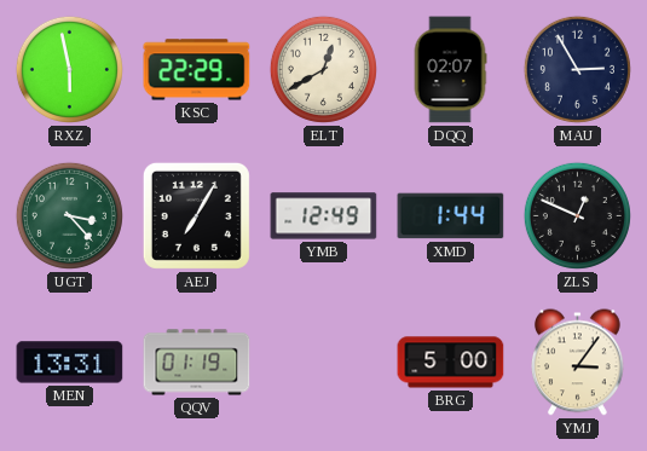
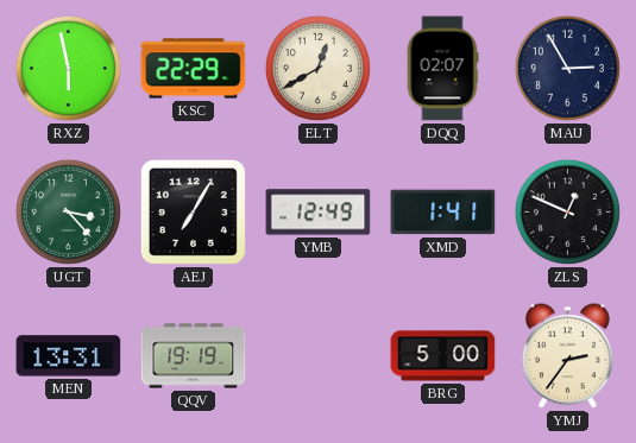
XMD: 1:44 -> 1:41 (443, 213)
QQV: 01:19 -> 19:19 (194, 356)
YMJ: 3:06 -> 2:36 (568, 356)
